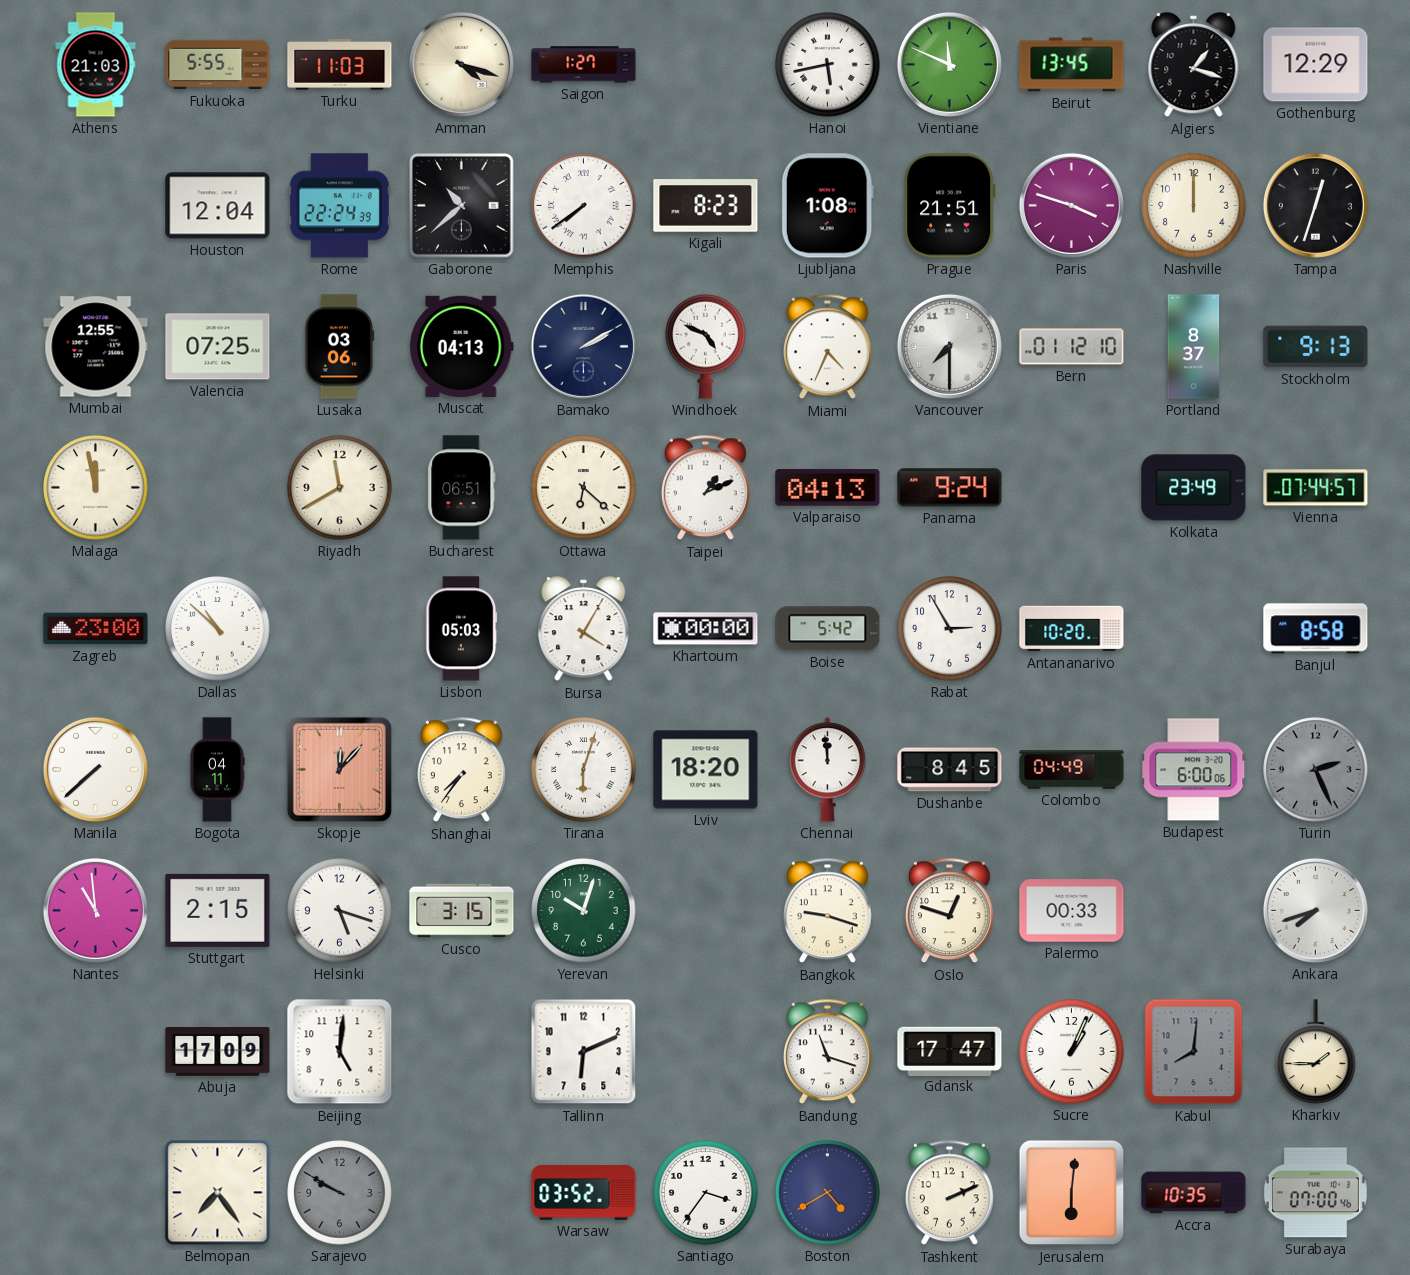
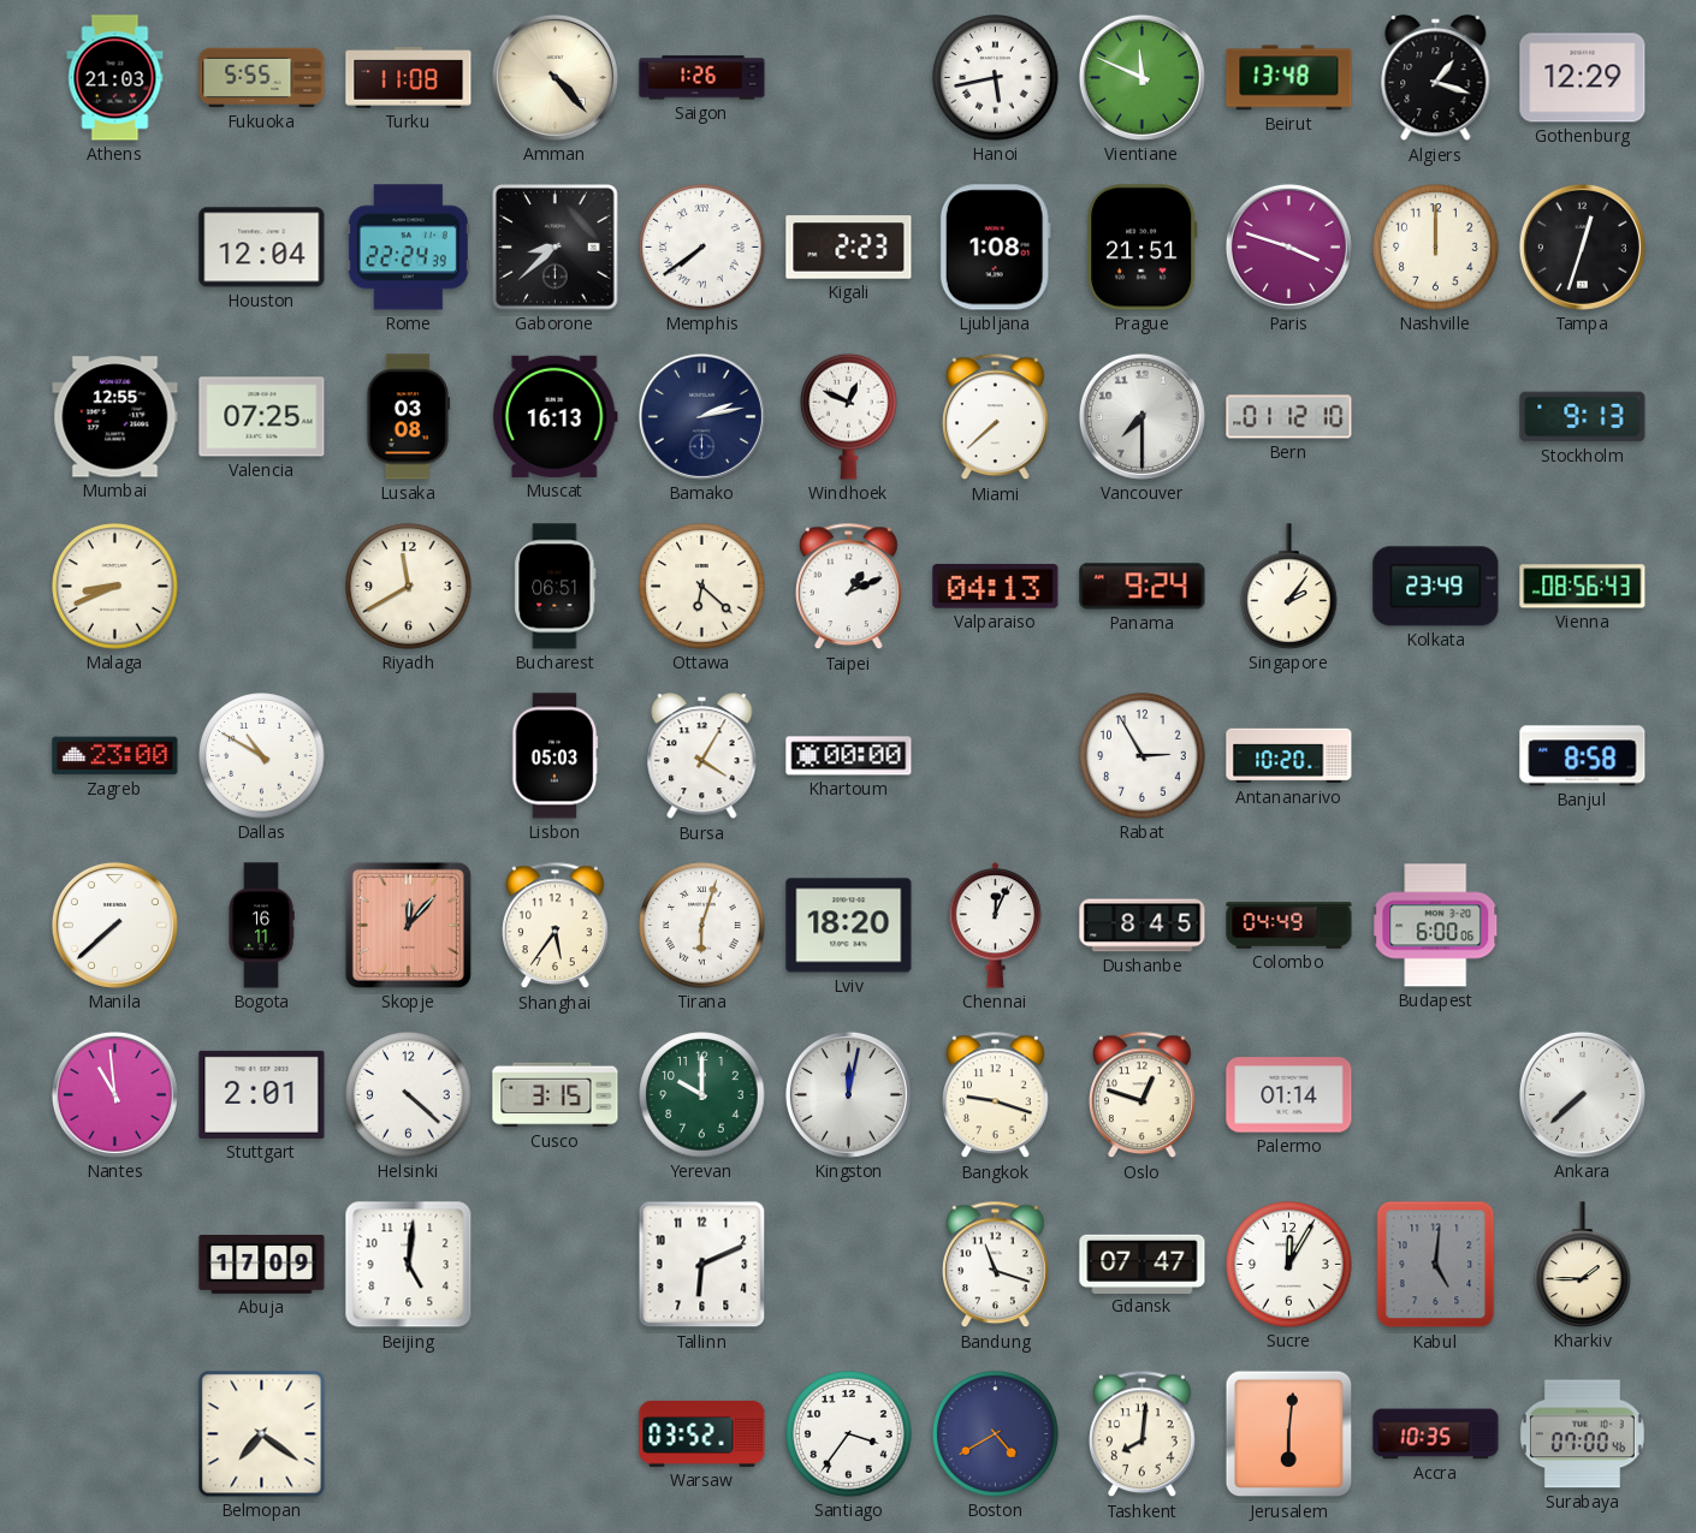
Turku: 11:03 -> 11:08 (409, 78)
Amman: 4:18 -> 4:23 (555, 77)
Saigon: 1:27 -> 1:26 (702, 78)
Beirut: 13:45 -> 13:48 (1289, 78)
Gaborone: 10:38 -> 8:38 (556, 248)
Kigali: 8:23 -> 2:23 (849, 248)
Lusaka: 03:06 -> 03:08 (408, 417)
Muscat: 04:13 -> 16:13 (555, 416)
Bamako: 2:10 -> 2:13 (701, 416)
Windhoek: 4:49 -> 12:49 (849, 416)
Miami: 4:34 -> 7:38 (996, 417)
Portland: 8:37 -> none (1194, 347)
Malaga: 11:58 -> 8:41 (115, 587)
Singapore: none -> 2:06 (1289, 587)
Vienna: 07:44 -> 08:56 (1583, 587)
Dallas: 10:52 -> 10:50 (262, 756)
Boise: 5:42 -> none (828, 629)
Bogota: 04:11 -> 16:11 (261, 926)
Shanghai: 7:36 -> 5:36 (556, 926)
Chennai: 11:59 -> 12:04 (996, 926)
Turin: 2:26 -> none (1316, 770)
Stuttgart: 2:15 -> 2:01 (262, 1094)
Helsinki: 5:18 -> 4:22 (409, 1095)
Yerevan: 10:03 -> 10:00 (702, 1095)
Kingston: none -> 12:02 (848, 1094)
Palermo: 00:33 -> 01:14 (1289, 1095)
Ankara: 7:42 -> 7:38 (1582, 1094)
Gdansk: 17:47 -> 07:47 (1143, 1264)
Sucre: 1:04 -> 12:05 (1289, 1265)
Kabul: 8:01 -> 5:01 (1436, 1265)
Belmopan: 7:24 -> 7:21 (262, 1434)
Sarajevo: 9:50 -> none (340, 1193)
Tashkent: 2:11 -> 8:01 (1143, 1434)
